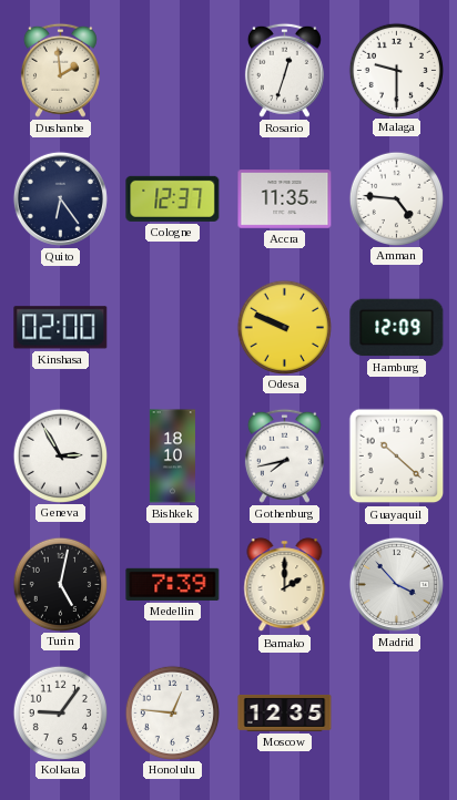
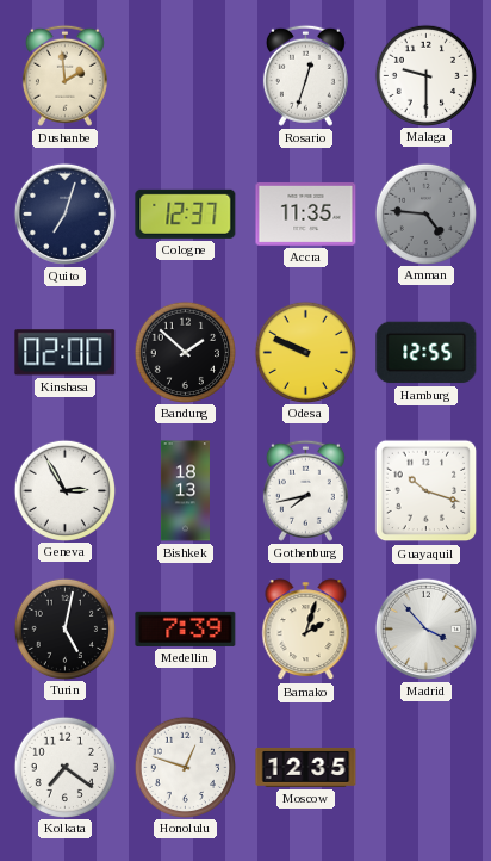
Quito: 6:24 -> 7:03 (64, 213)
Amman dial: white -> grey (425, 213)
Bandung: none -> 1:52 (185, 352)
Hamburg: 12:09 -> 12:55 (427, 353)
Bishkek: 18:10 -> 18:13 (185, 491)
Guayaquil: 10:22 -> 10:18 (427, 491)
Bamako: 2:00 -> 2:03 (306, 630)
Kolkata: 9:06 -> 7:21 (64, 767)
Honolulu: 12:46 -> 12:48 (185, 767)
